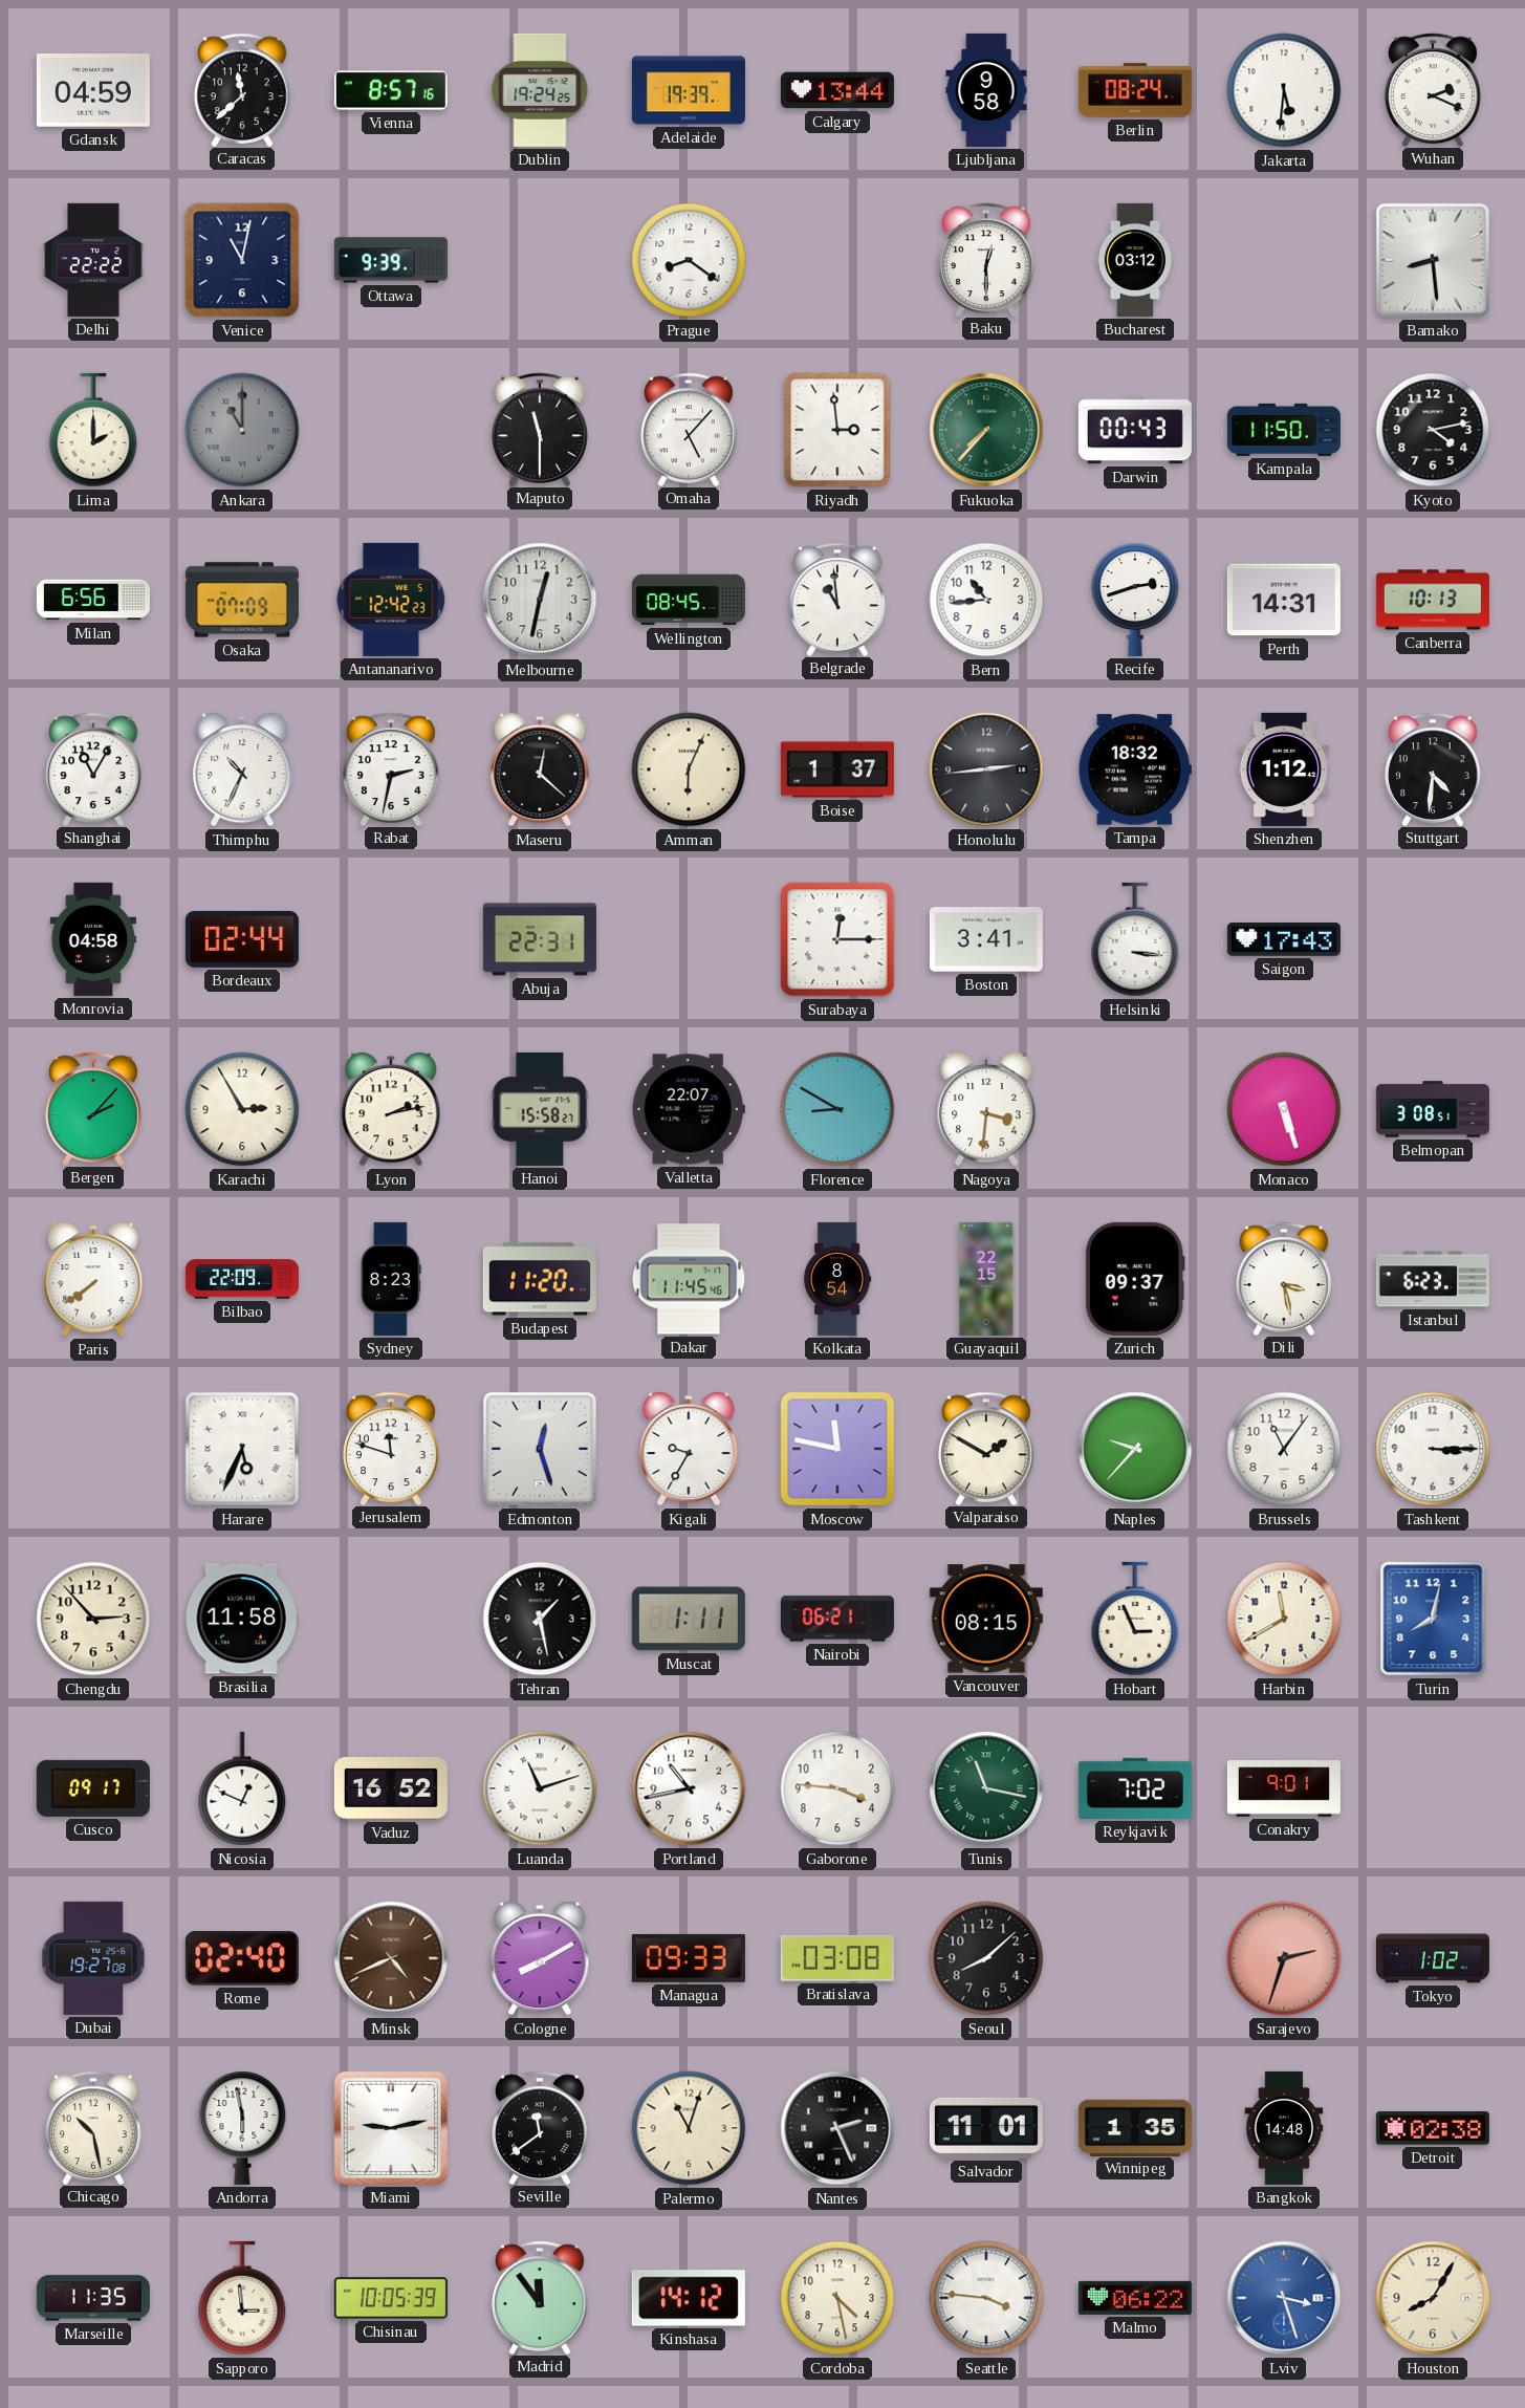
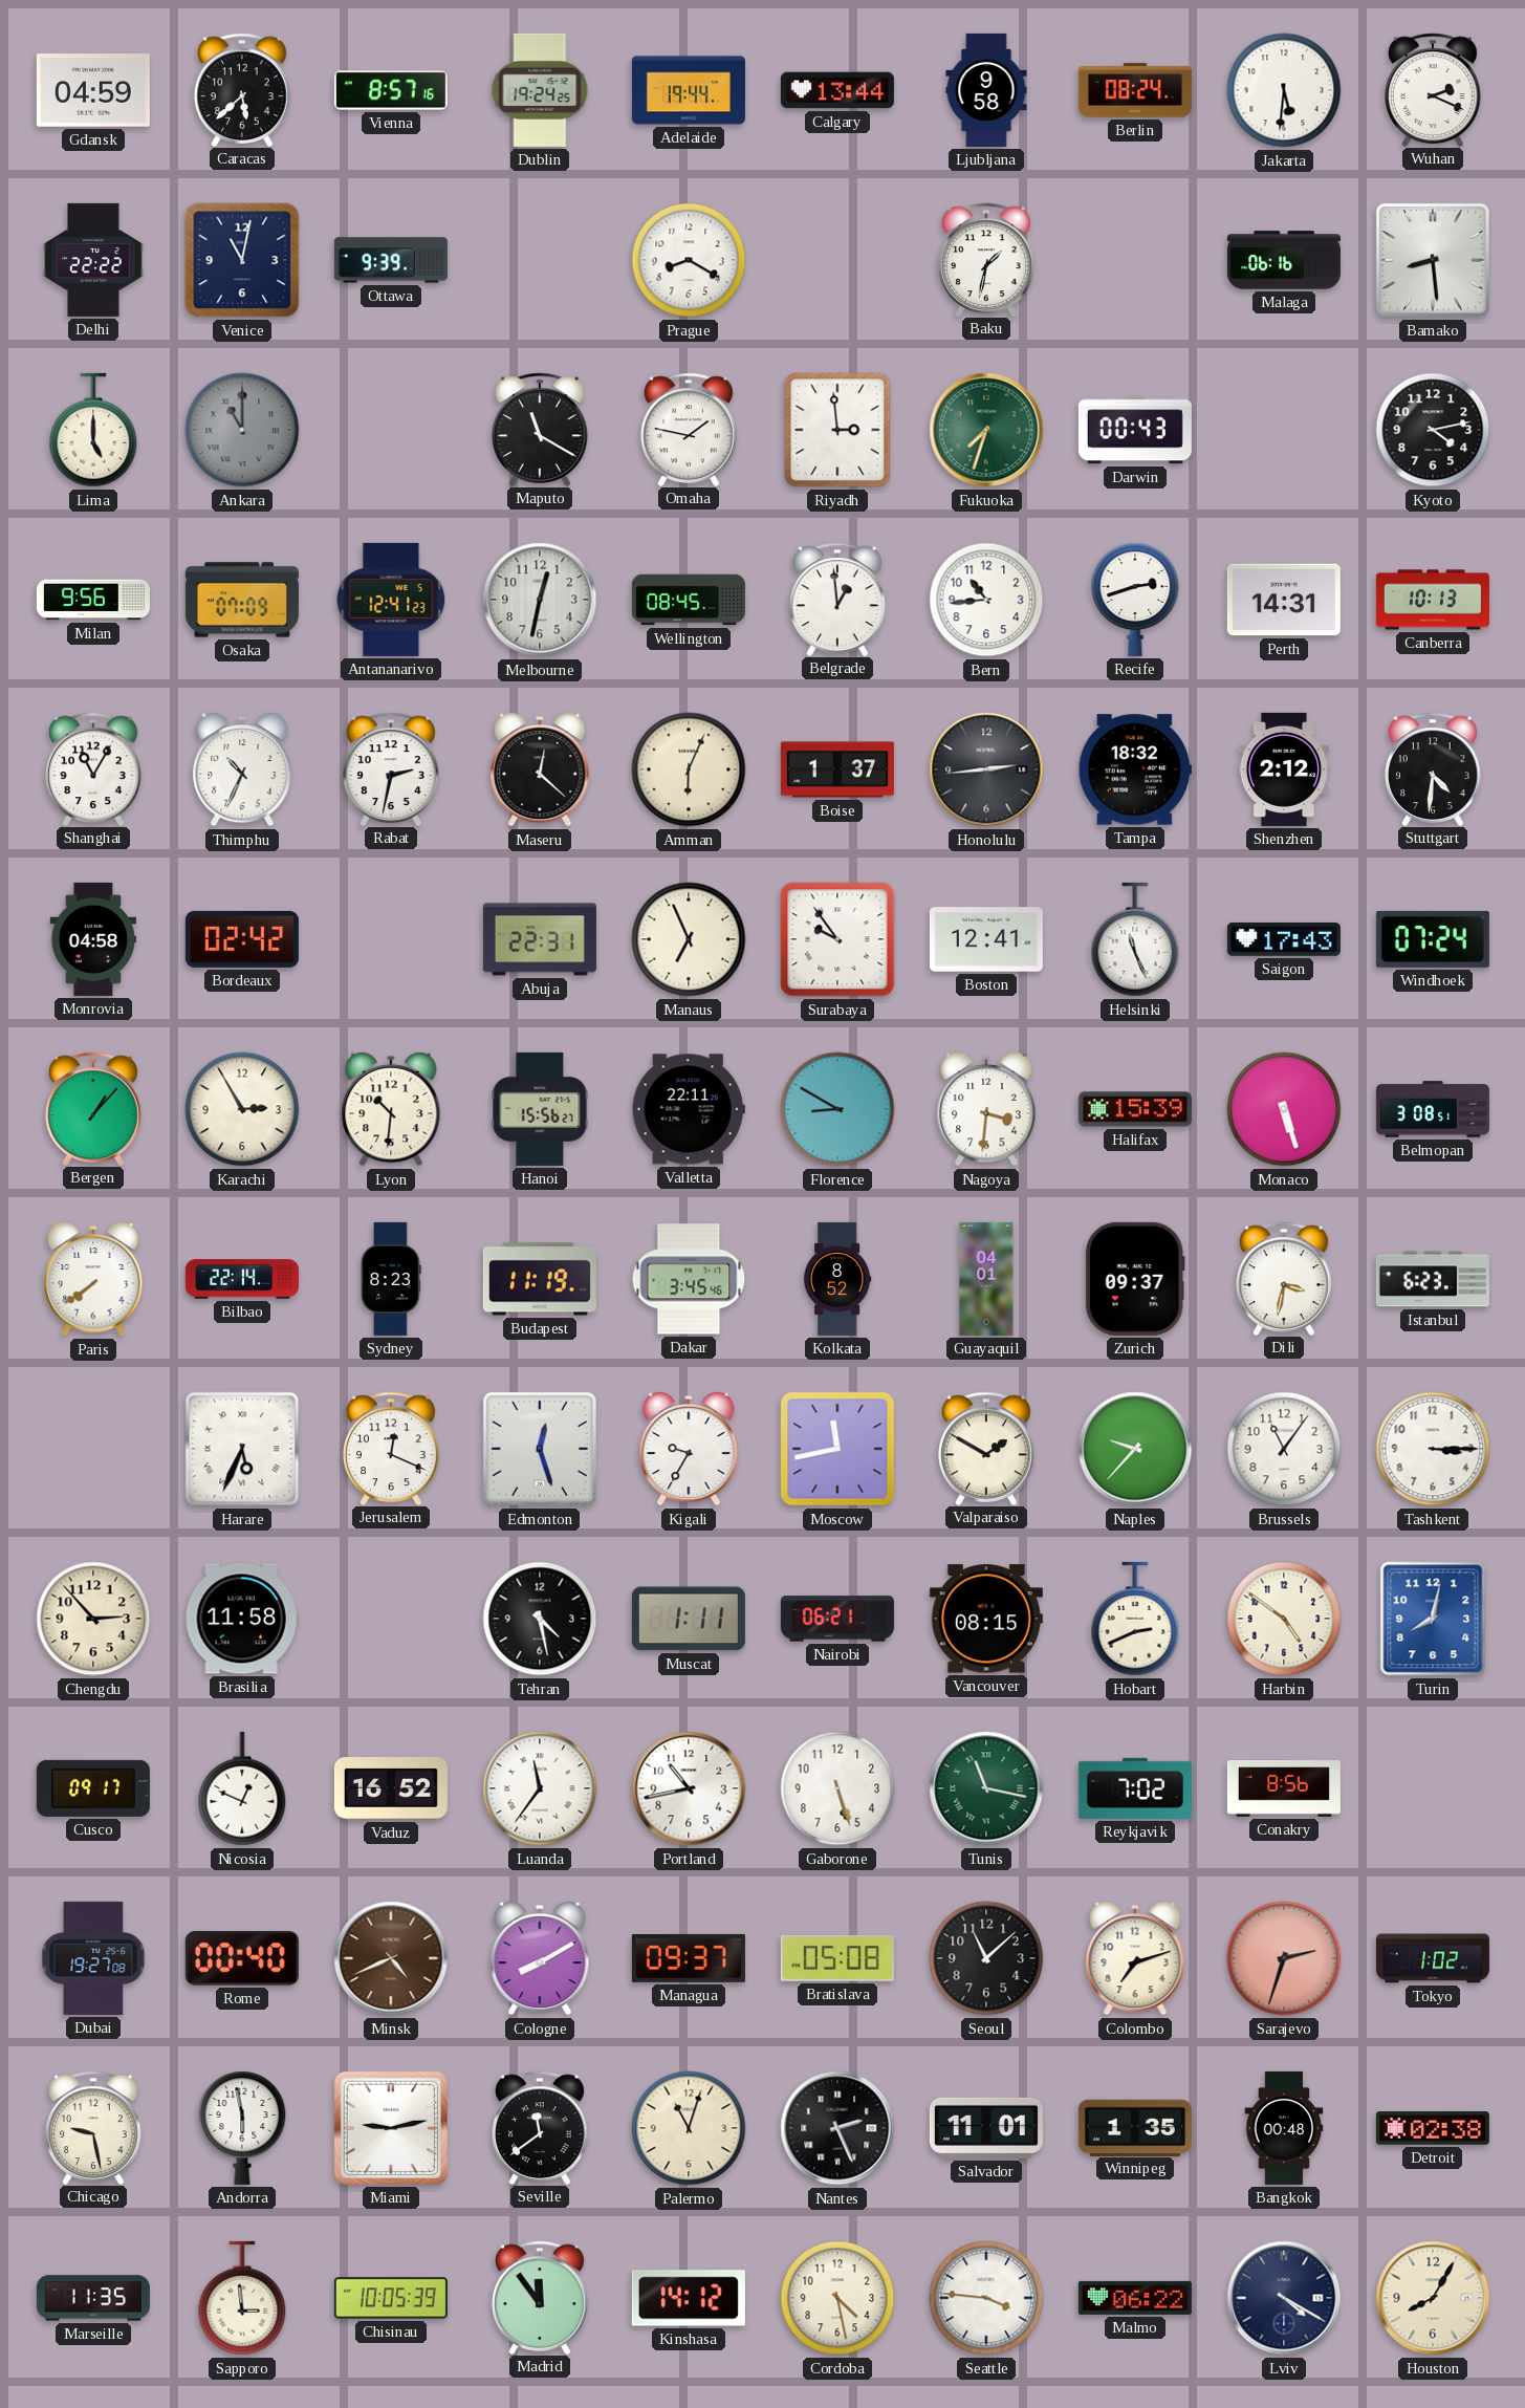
Caracas: 11:38 -> 5:38 (243, 89)
Adelaide: 19:39 -> 19:44 (689, 90)
Prague: 8:21 -> 8:20 (689, 260)
Baku: 12:30 -> 1:32 (987, 259)
Bucharest: 03:12 -> none (1135, 260)
Malaga: none -> 06:16 (1284, 260)
Lima: 2:00 -> 5:00 (93, 430)
Maputo: 11:30 -> 11:20 (541, 429)
Omaha: 5:07 -> 1:47 (690, 429)
Fukuoka: 7:37 -> 7:33 (986, 430)
Kampala: 11:50 -> none (1284, 430)
Milan: 6:56 -> 9:56 (93, 600)
Antananarivo: 12:42 -> 12:41 (391, 600)
Belgrade: 10:59 -> 12:59 (838, 599)
Shenzhen: 1:12 -> 2:12 (1284, 769)
Bordeaux: 02:44 -> 02:42 (242, 939)
Manaus: none -> 6:56 (689, 939)
Surabaya: 12:15 -> 9:54 (837, 939)
Boston: 3:41 -> 12:41 (986, 939)
Helsinki: 3:16 -> 11:26 (1135, 939)
Windhoek: none -> 07:24 (1433, 939)
Bergen: 2:07 -> 1:07 (94, 1108)
Lyon: 2:13 -> 10:31 (391, 1109)
Hanoi: 15:58 -> 15:56 (540, 1109)
Valletta: 22:07 -> 22:11 (689, 1109)
Halifax: none -> 15:39 (1135, 1109)
Bilbao: 22:09 -> 22:14 (242, 1279)
Budapest: 11:20 -> 11:19 (540, 1279)
Dakar: 11:45 -> 3:45 (689, 1279)
Kolkata: 8:54 -> 8:52 (837, 1279)
Guayaquil: 22:15 -> 04:01 (986, 1279)
Dili: 3:28 -> 3:32 (1285, 1278)
Jerusalem: 11:48 -> 12:19 (392, 1448)
Moscow: 11:47 -> 11:43 (837, 1449)
Tehran: 1:28 -> 4:28 (540, 1619)
Hobart: 2:56 -> 2:41 (1135, 1619)
Harbin: 11:40 -> 4:51 (1284, 1619)
Luanda: 11:12 -> 11:36 (540, 1788)
Gaborone: 3:46 -> 5:27 (837, 1788)
Conakry: 9:01 -> 8:56 (1284, 1788)
Rome: 02:40 -> 00:40 (242, 1958)
Managua: 09:33 -> 09:37 (689, 1958)
Bratislava: 03:08 -> 05:08 (837, 1958)
Seoul: 8:08 -> 11:08 (986, 1958)
Colombo: none -> 7:12 (1135, 1958)
Chicago: 10:28 -> 9:28 (94, 2127)
Bangkok: 14:48 -> 00:48 (1284, 2128)
Lviv: 3:27 -> 4:20 (1284, 2298)
Lviv dial: blue -> navy (1284, 2298)
